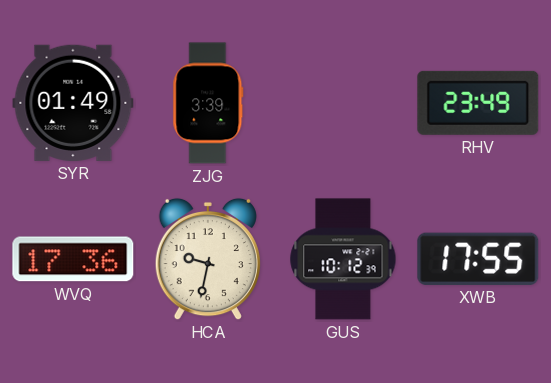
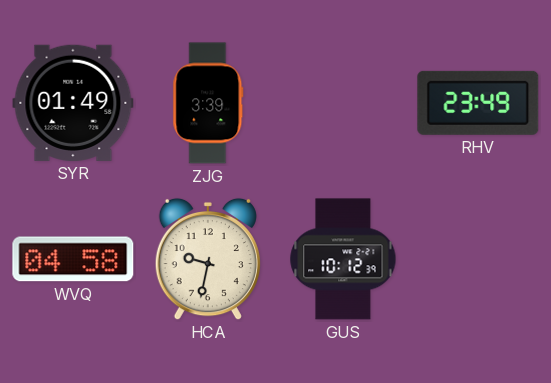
WVQ: 17:36 -> 04:58 (73, 259)
XWB: 17:55 -> none (478, 259)
